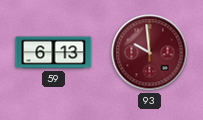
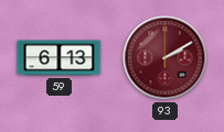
93: 9:59 -> 2:10 (166, 58)
